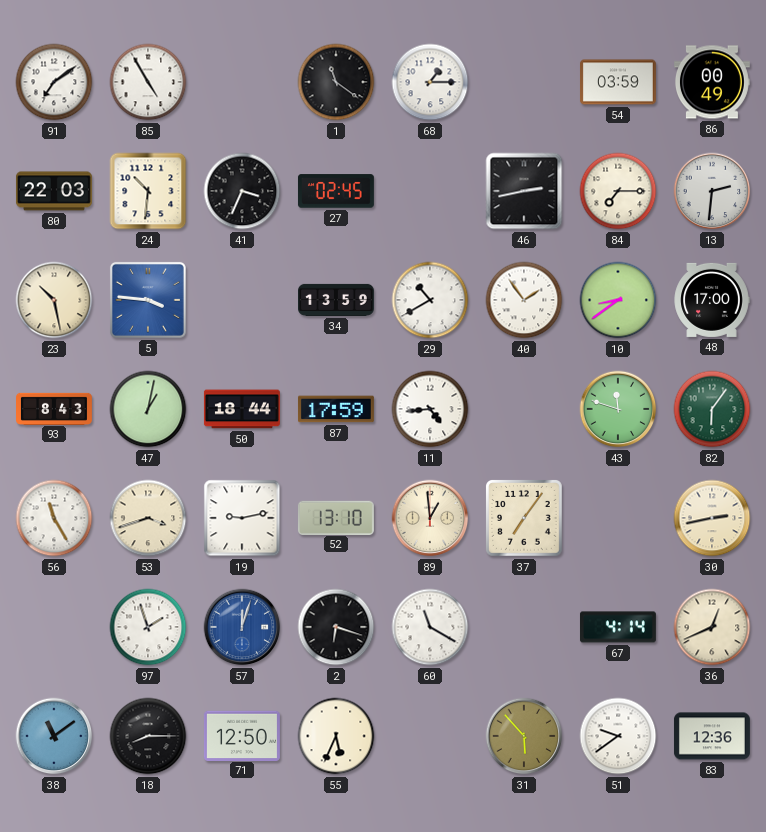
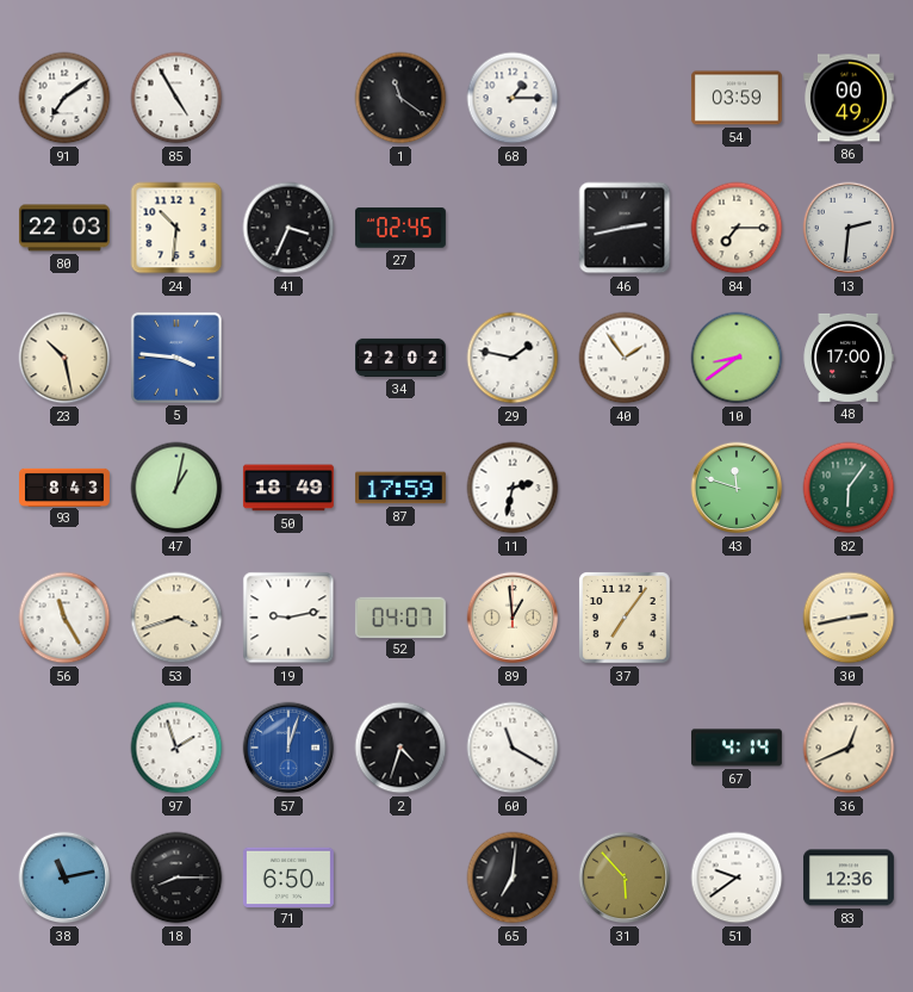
34: 13:59 -> 22:02 (402, 358)
29: 10:40 -> 1:47 (513, 358)
50: 18:44 -> 18:49 (288, 488)
11: 4:44 -> 2:32 (513, 488)
52: 13:10 -> 04:07 (400, 616)
2: 6:18 -> 4:33 (400, 748)
38: 11:09 -> 11:13 (64, 878)
71: 12:50 -> 6:50 (288, 876)
55: 5:34 -> none (336, 736)
65: none -> 7:01 (513, 878)
